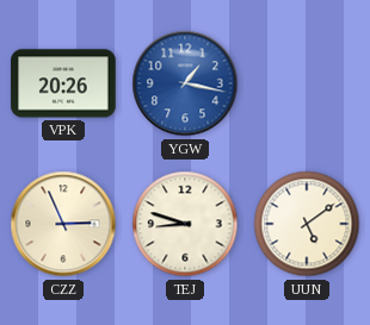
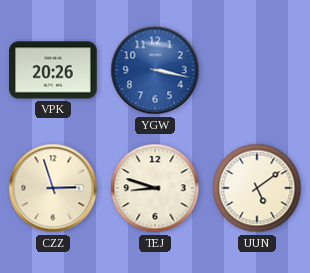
YGW: 1:17 -> 3:17 (155, 70)
CZZ: 2:56 -> 2:57 (53, 188)
